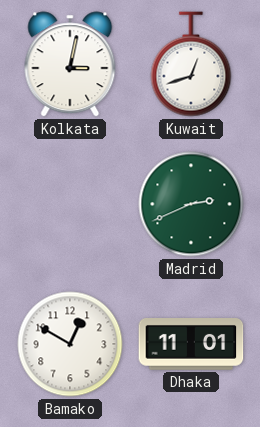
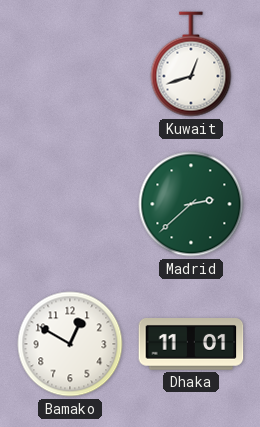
Kolkata: 3:02 -> none (70, 64)
Madrid: 2:41 -> 2:38 (191, 204)
